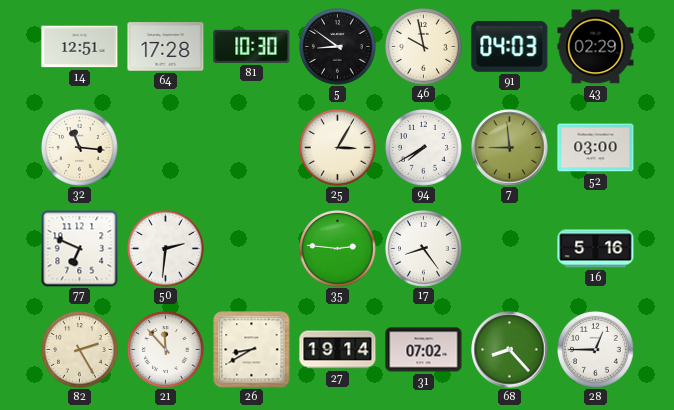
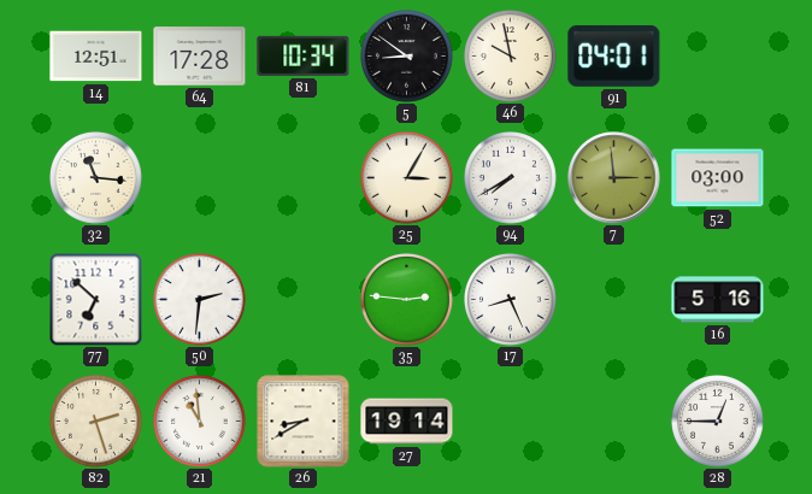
81: 10:30 -> 10:34 (304, 55)
91: 04:03 -> 04:01 (614, 55)
43: 02:29 -> none (596, 47)
7: 8:59 -> 2:59 (614, 178)
77: 6:49 -> 6:52 (95, 299)
17: 8:24 -> 8:26 (511, 300)
82: 2:25 -> 2:27 (96, 422)
21: 11:53 -> 10:59 (200, 422)
31: 07:02 -> none (424, 350)
68: 8:23 -> none (510, 350)
